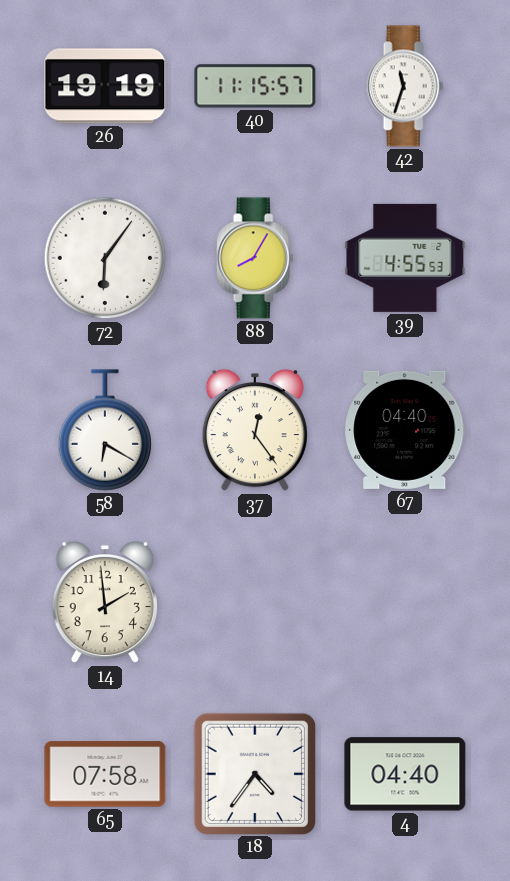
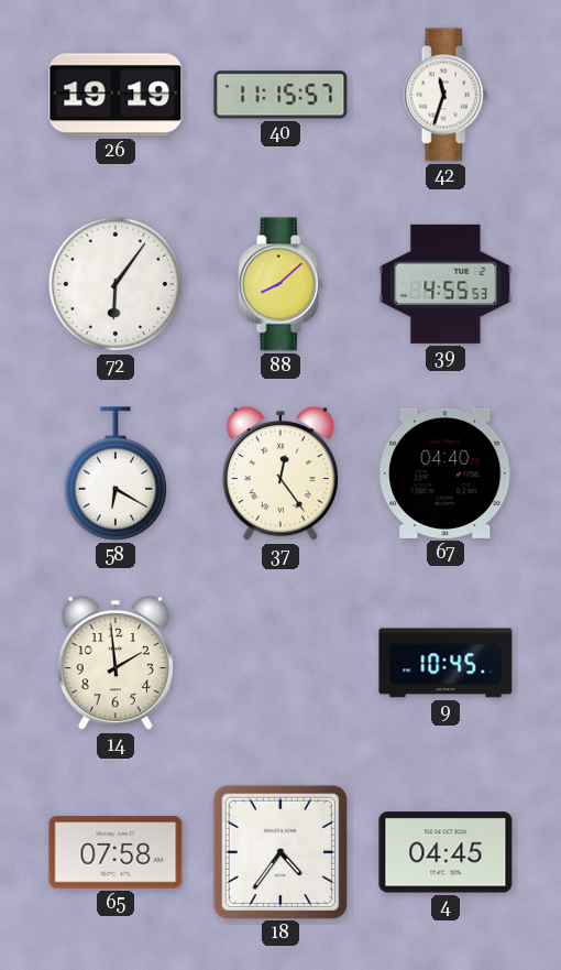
88: 8:05 -> 8:08 (280, 284)
9: none -> 10:45 (446, 663)
4: 04:40 -> 04:45 (446, 852)
